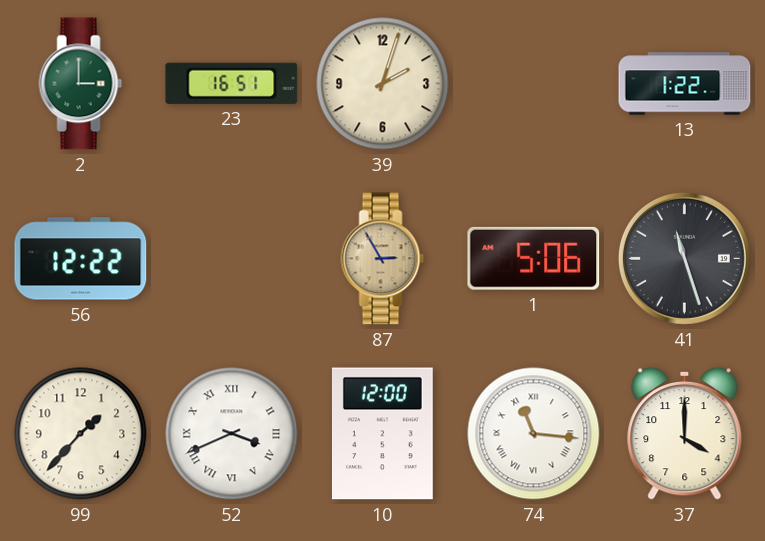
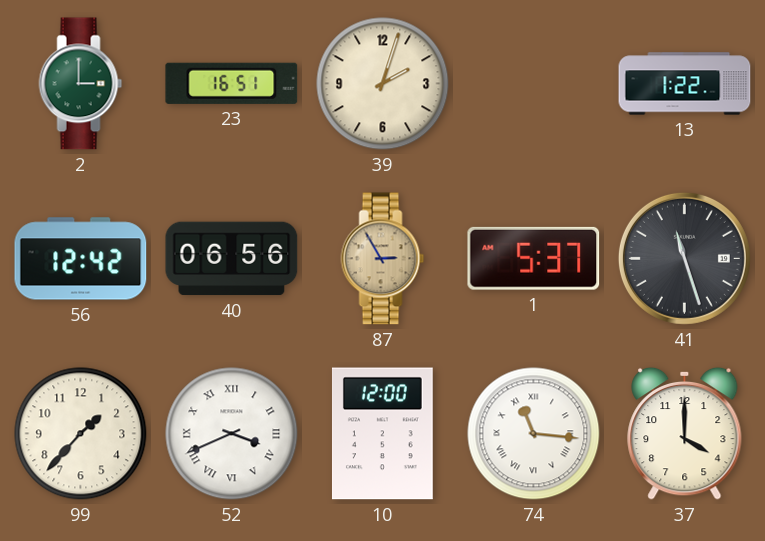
56: 12:22 -> 12:42 (81, 259)
40: none -> 06:56 (232, 259)
1: 5:06 -> 5:37 (534, 258)
